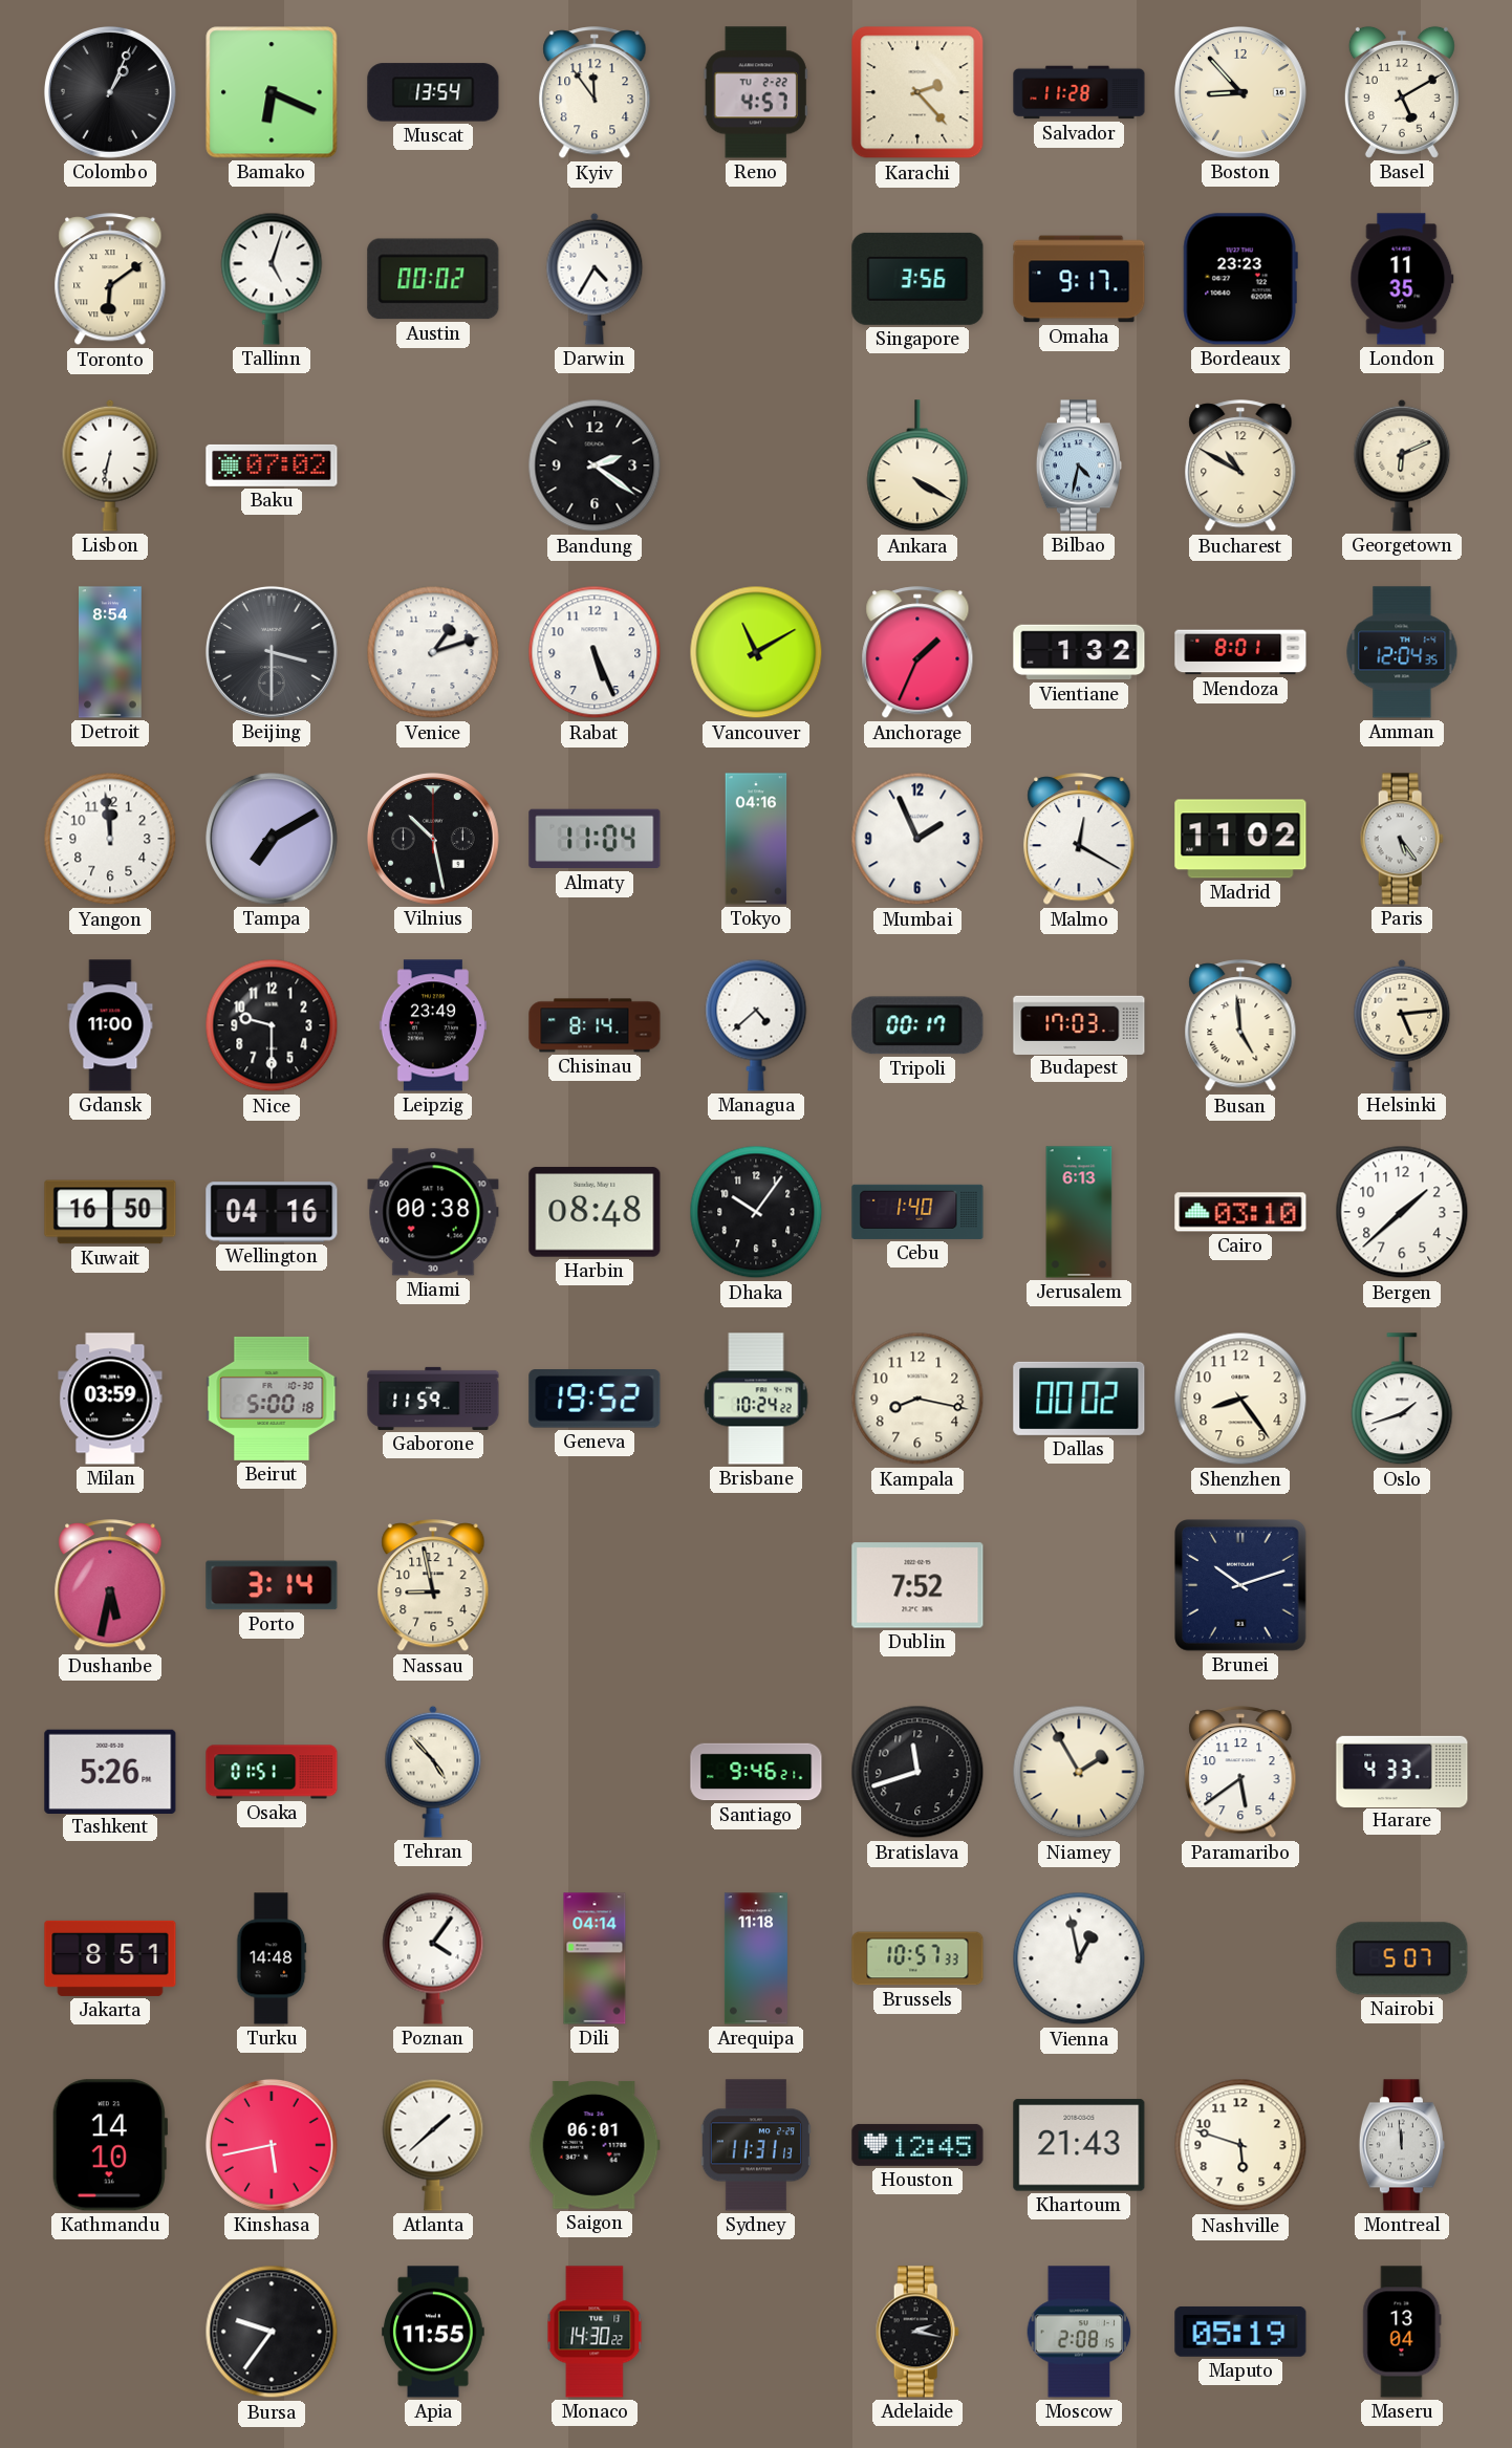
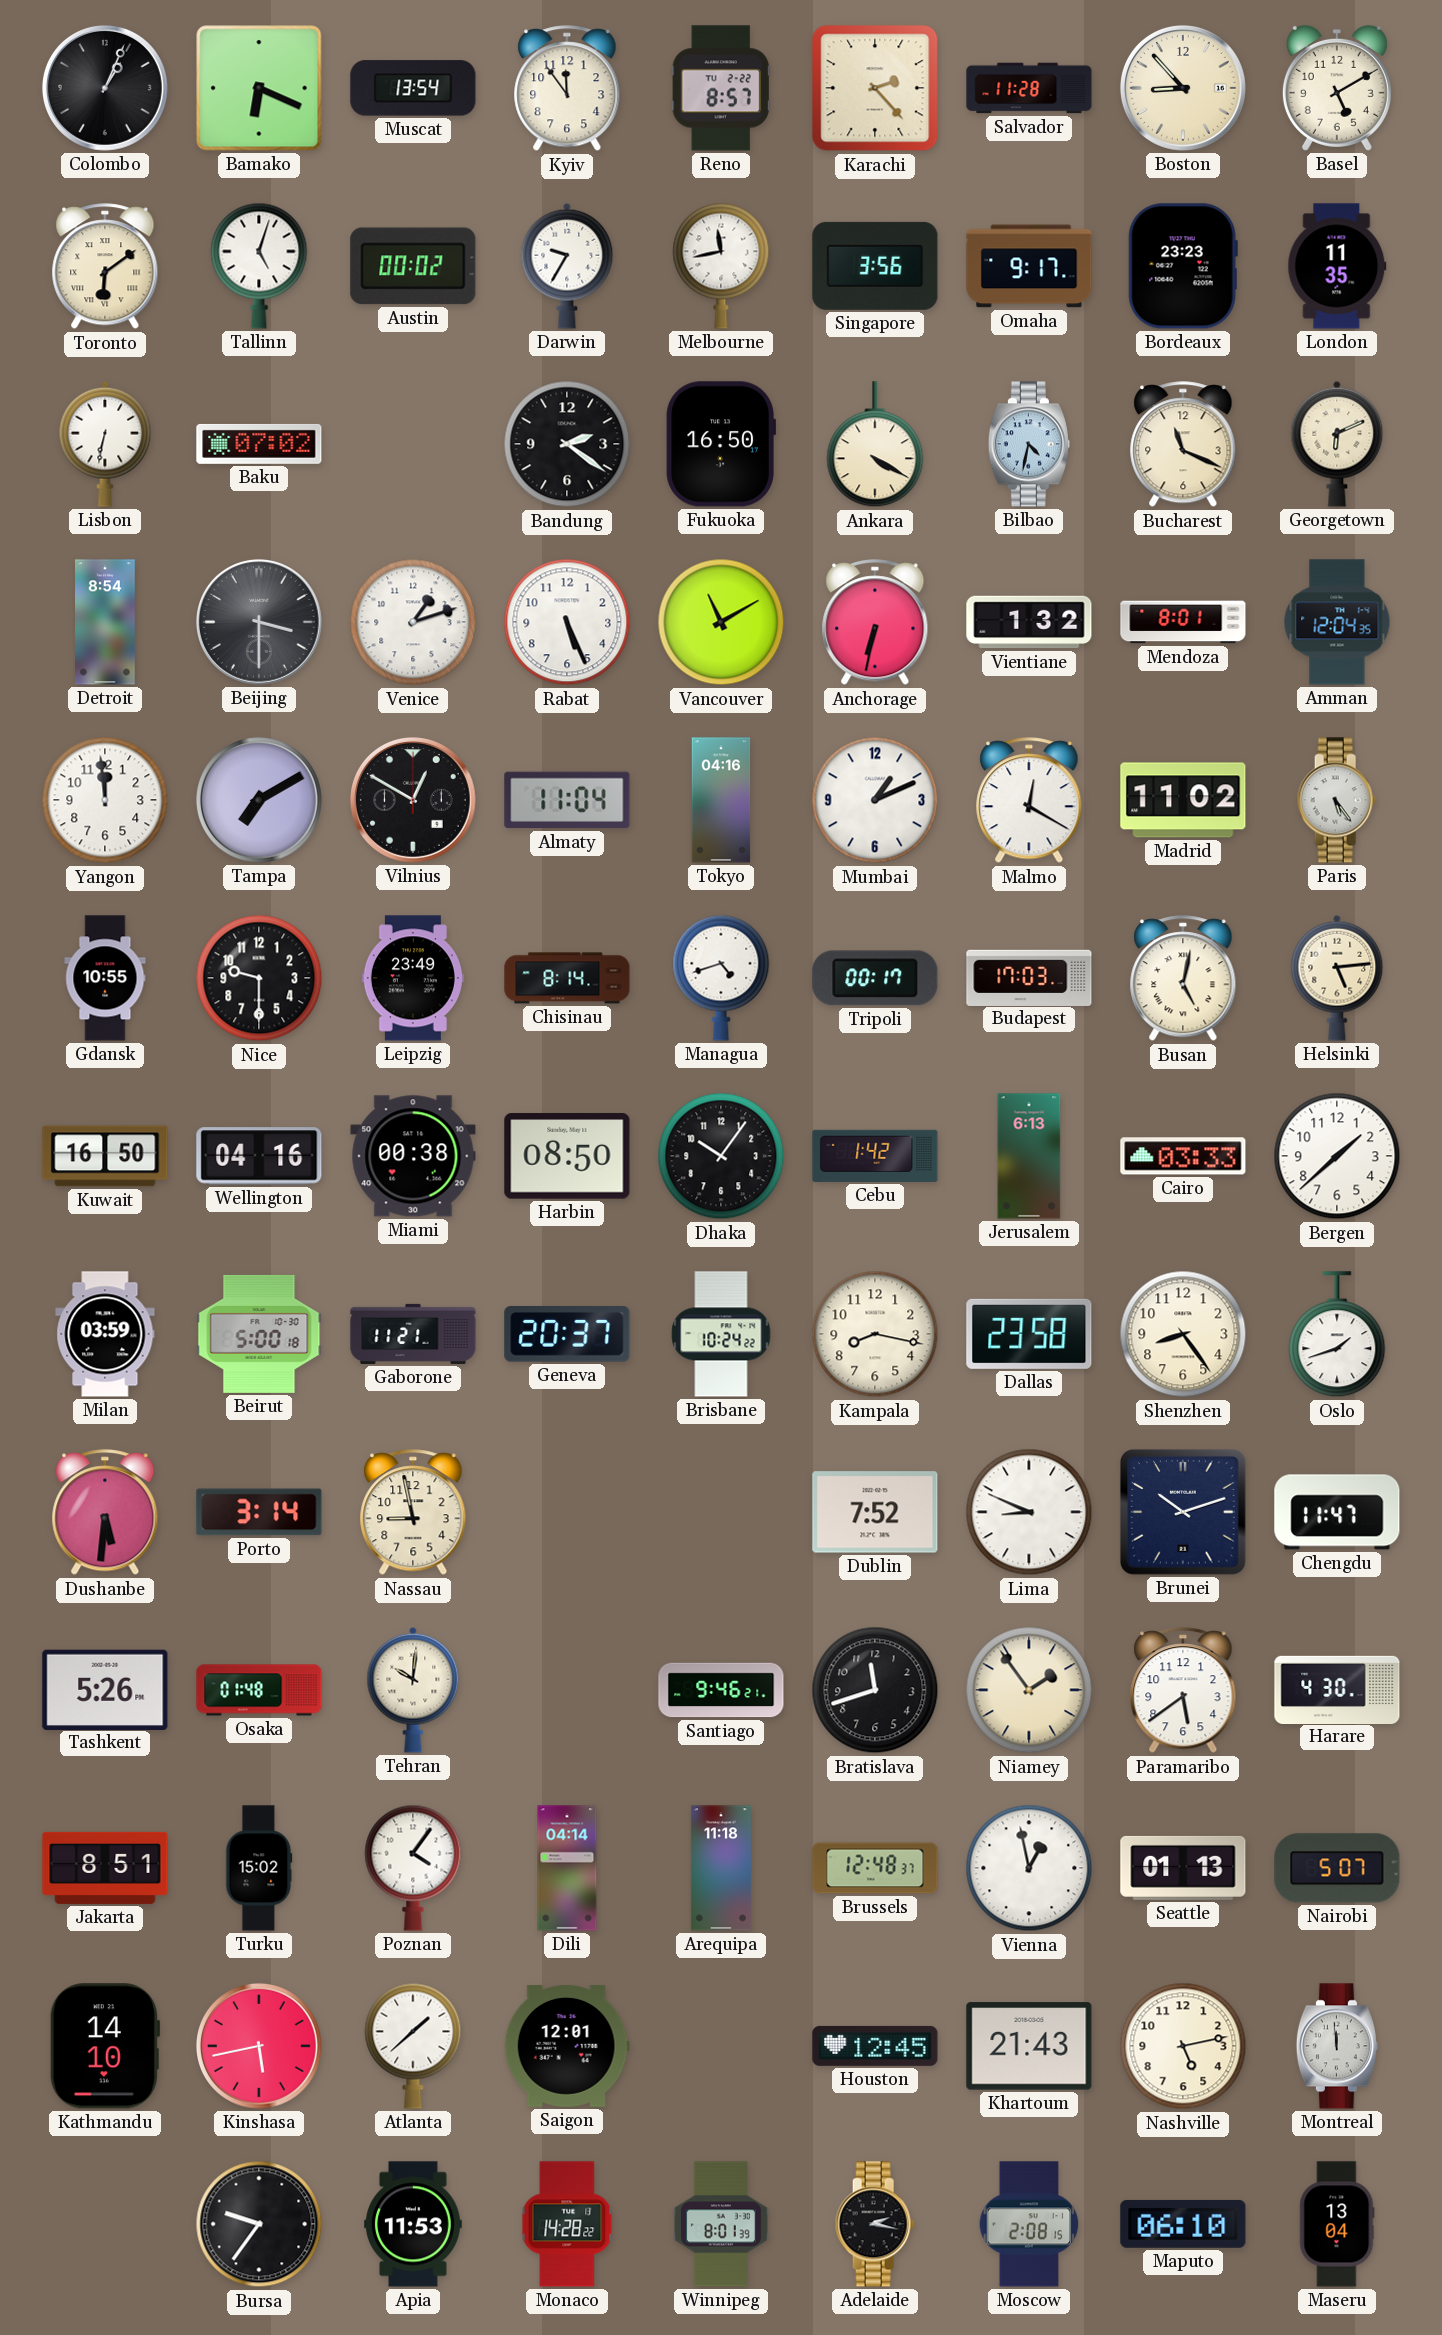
Reno: 4:57 -> 8:57 (721, 88)
Darwin: 4:35 -> 9:35 (567, 266)
Melbourne: none -> 11:43 (721, 266)
Fukuoka: none -> 16:50 (721, 444)
Bucharest: 10:50 -> 11:19 (1183, 445)
Anchorage: 1:34 -> 6:32 (875, 623)
Vilnius: 10:28 -> 12:50 (413, 800)
Mumbai: 1:56 -> 1:11 (875, 800)
Gdansk: 11:00 -> 10:55 (105, 978)
Managua: 4:38 -> 4:42 (721, 978)
Busan: 4:59 -> 5:02 (1183, 979)
Harbin: 08:48 -> 08:50 (567, 1156)
Cebu: 1:40 -> 1:42 (875, 1156)
Cairo: 03:10 -> 03:33 (1183, 1156)
Gaborone: 11:59 -> 11:21 (413, 1334)
Geneva: 19:52 -> 20:37 (567, 1335)
Dallas: 00:02 -> 23:58 (1029, 1334)
Dushanbe: 5:32 -> 5:31 (105, 1513)
Lima: none -> 8:49 (1029, 1512)
Chengdu: none -> 11:47 (1337, 1512)
Osaka: 01:51 -> 01:48 (259, 1690)
Tehran: 4:53 -> 10:01 (413, 1690)
Niamey: 1:55 -> 1:54 (1029, 1690)
Harare: 4:33 -> 4:30 (1337, 1689)
Turku: 14:48 -> 15:02 (259, 1868)
Brussels: 10:57 -> 12:48 (875, 1868)
Seattle: none -> 01:13 (1183, 1868)
Saigon: 06:01 -> 12:01 (567, 2046)
Sydney: 11:31 -> none (756, 2145)
Nashville: 5:48 -> 5:13 (1183, 2046)
Apia: 11:55 -> 11:53 (413, 2224)
Monaco: 14:30 -> 14:28 (567, 2224)
Winnipeg: none -> 8:01 (721, 2224)
Maputo: 05:19 -> 06:10 (1183, 2224)
